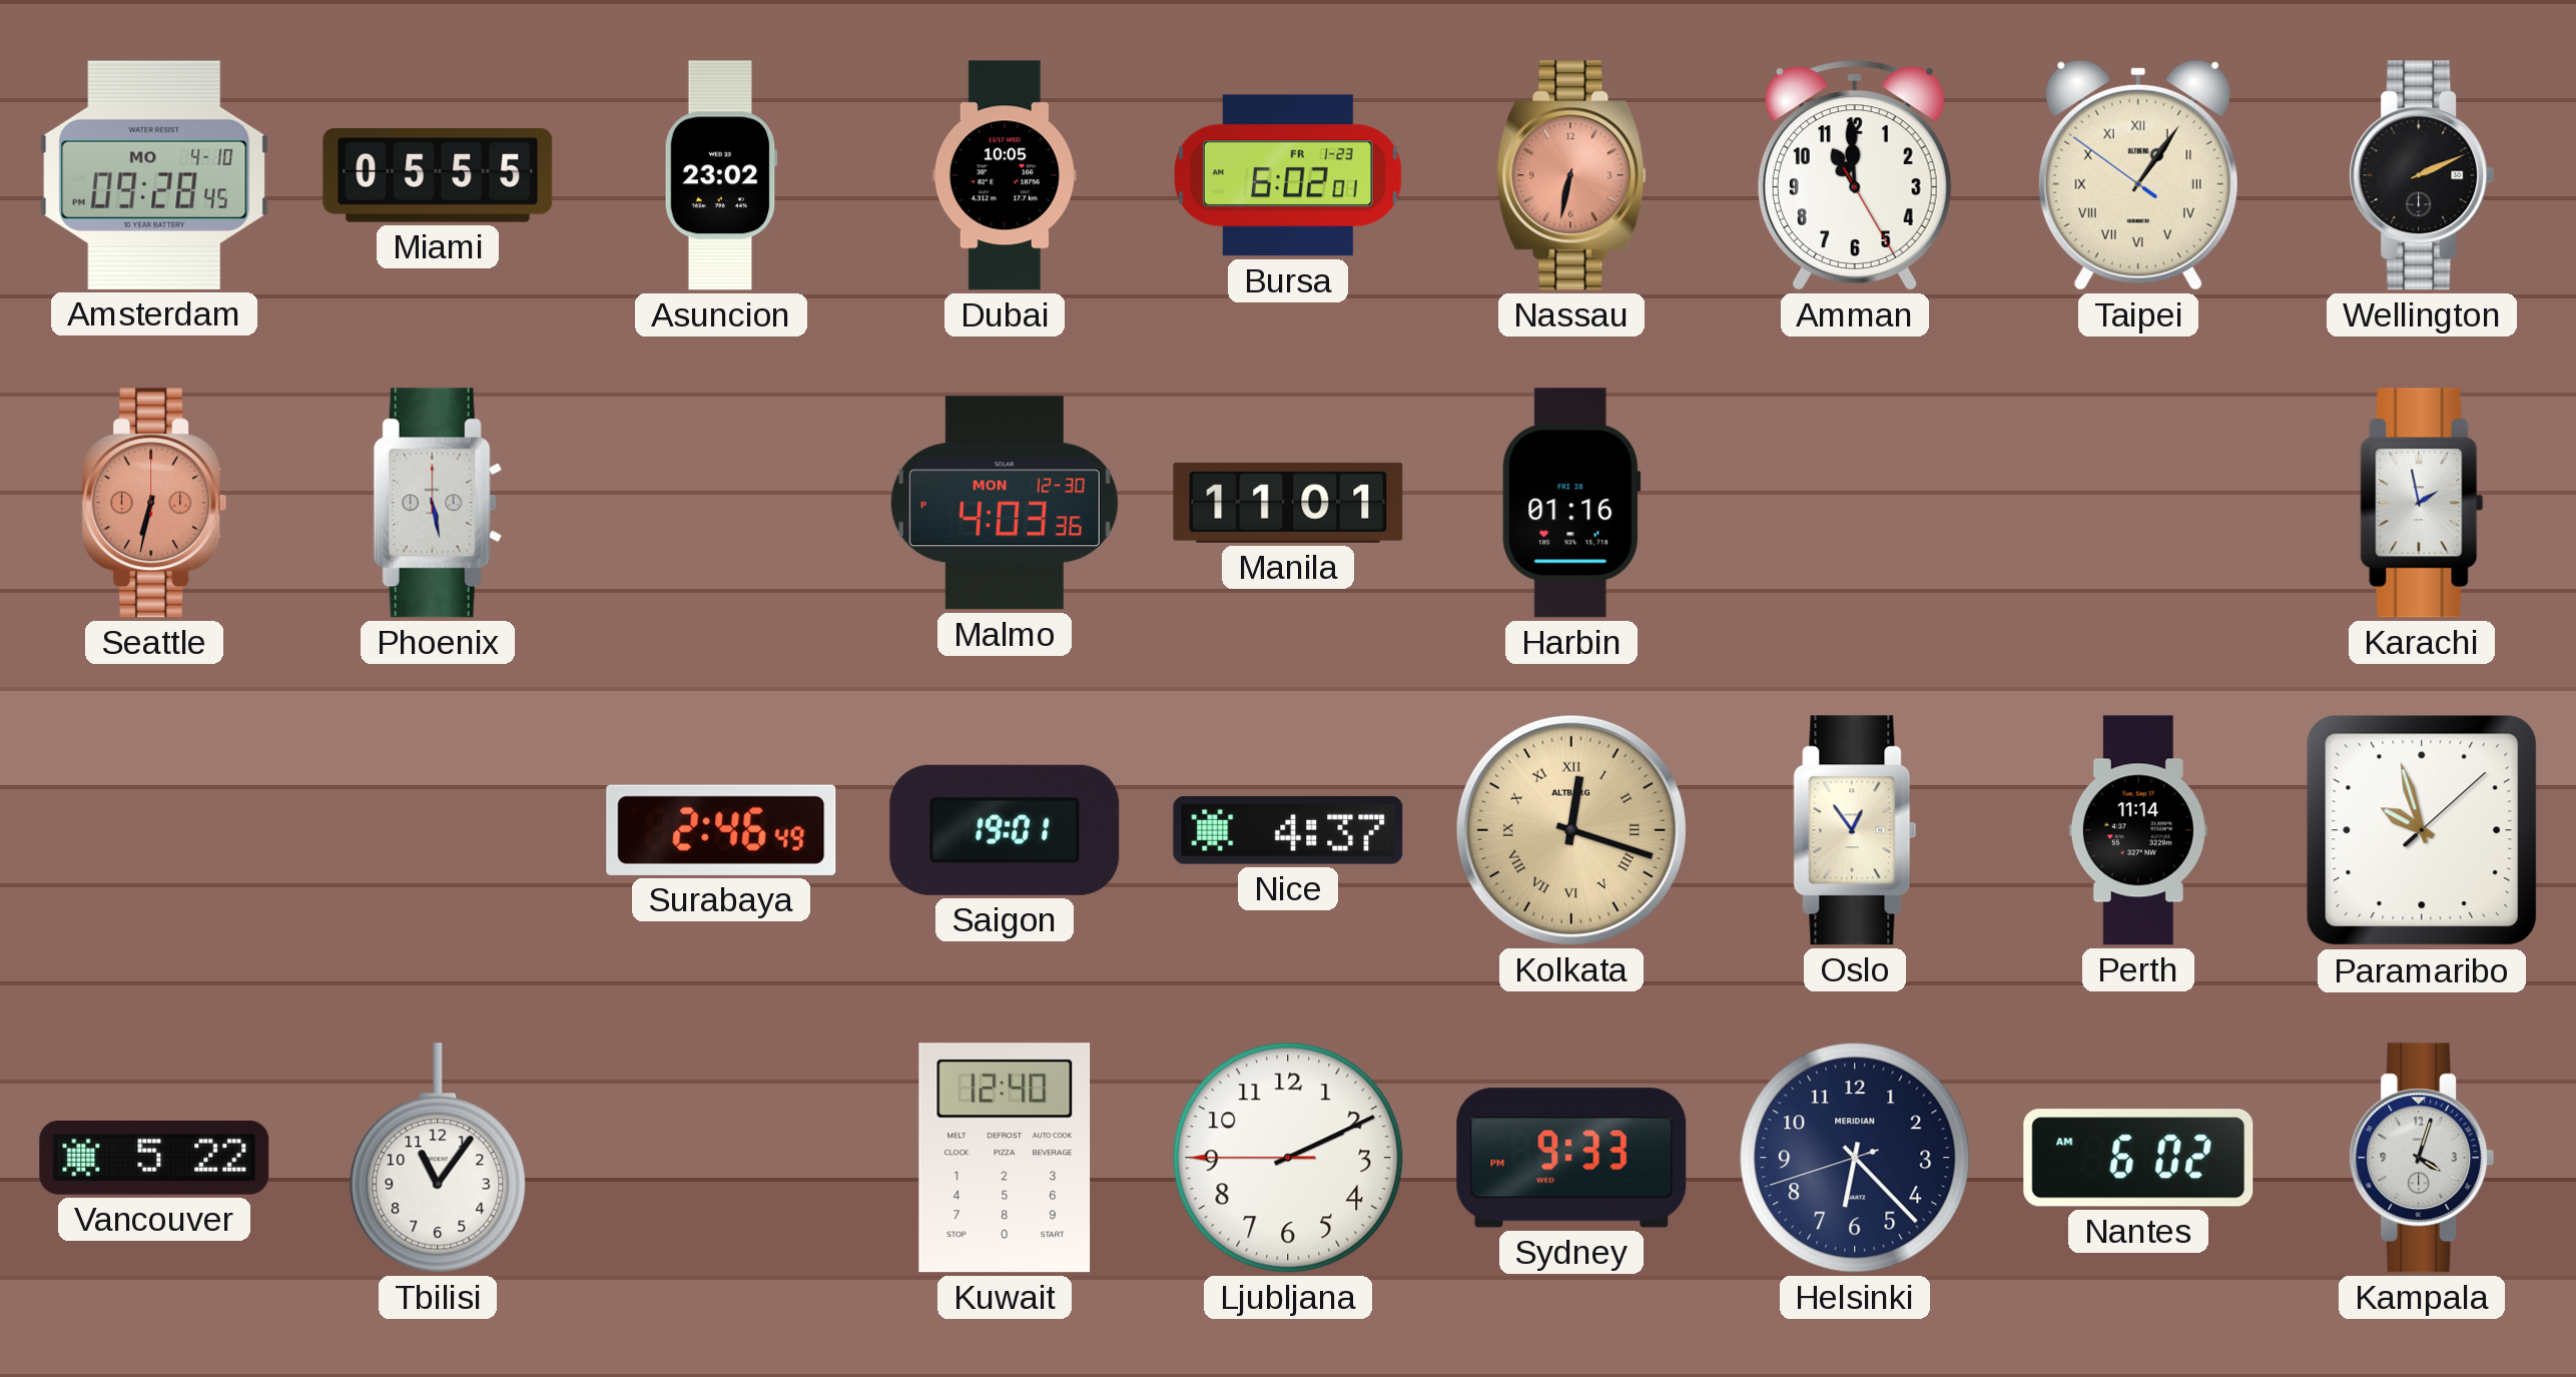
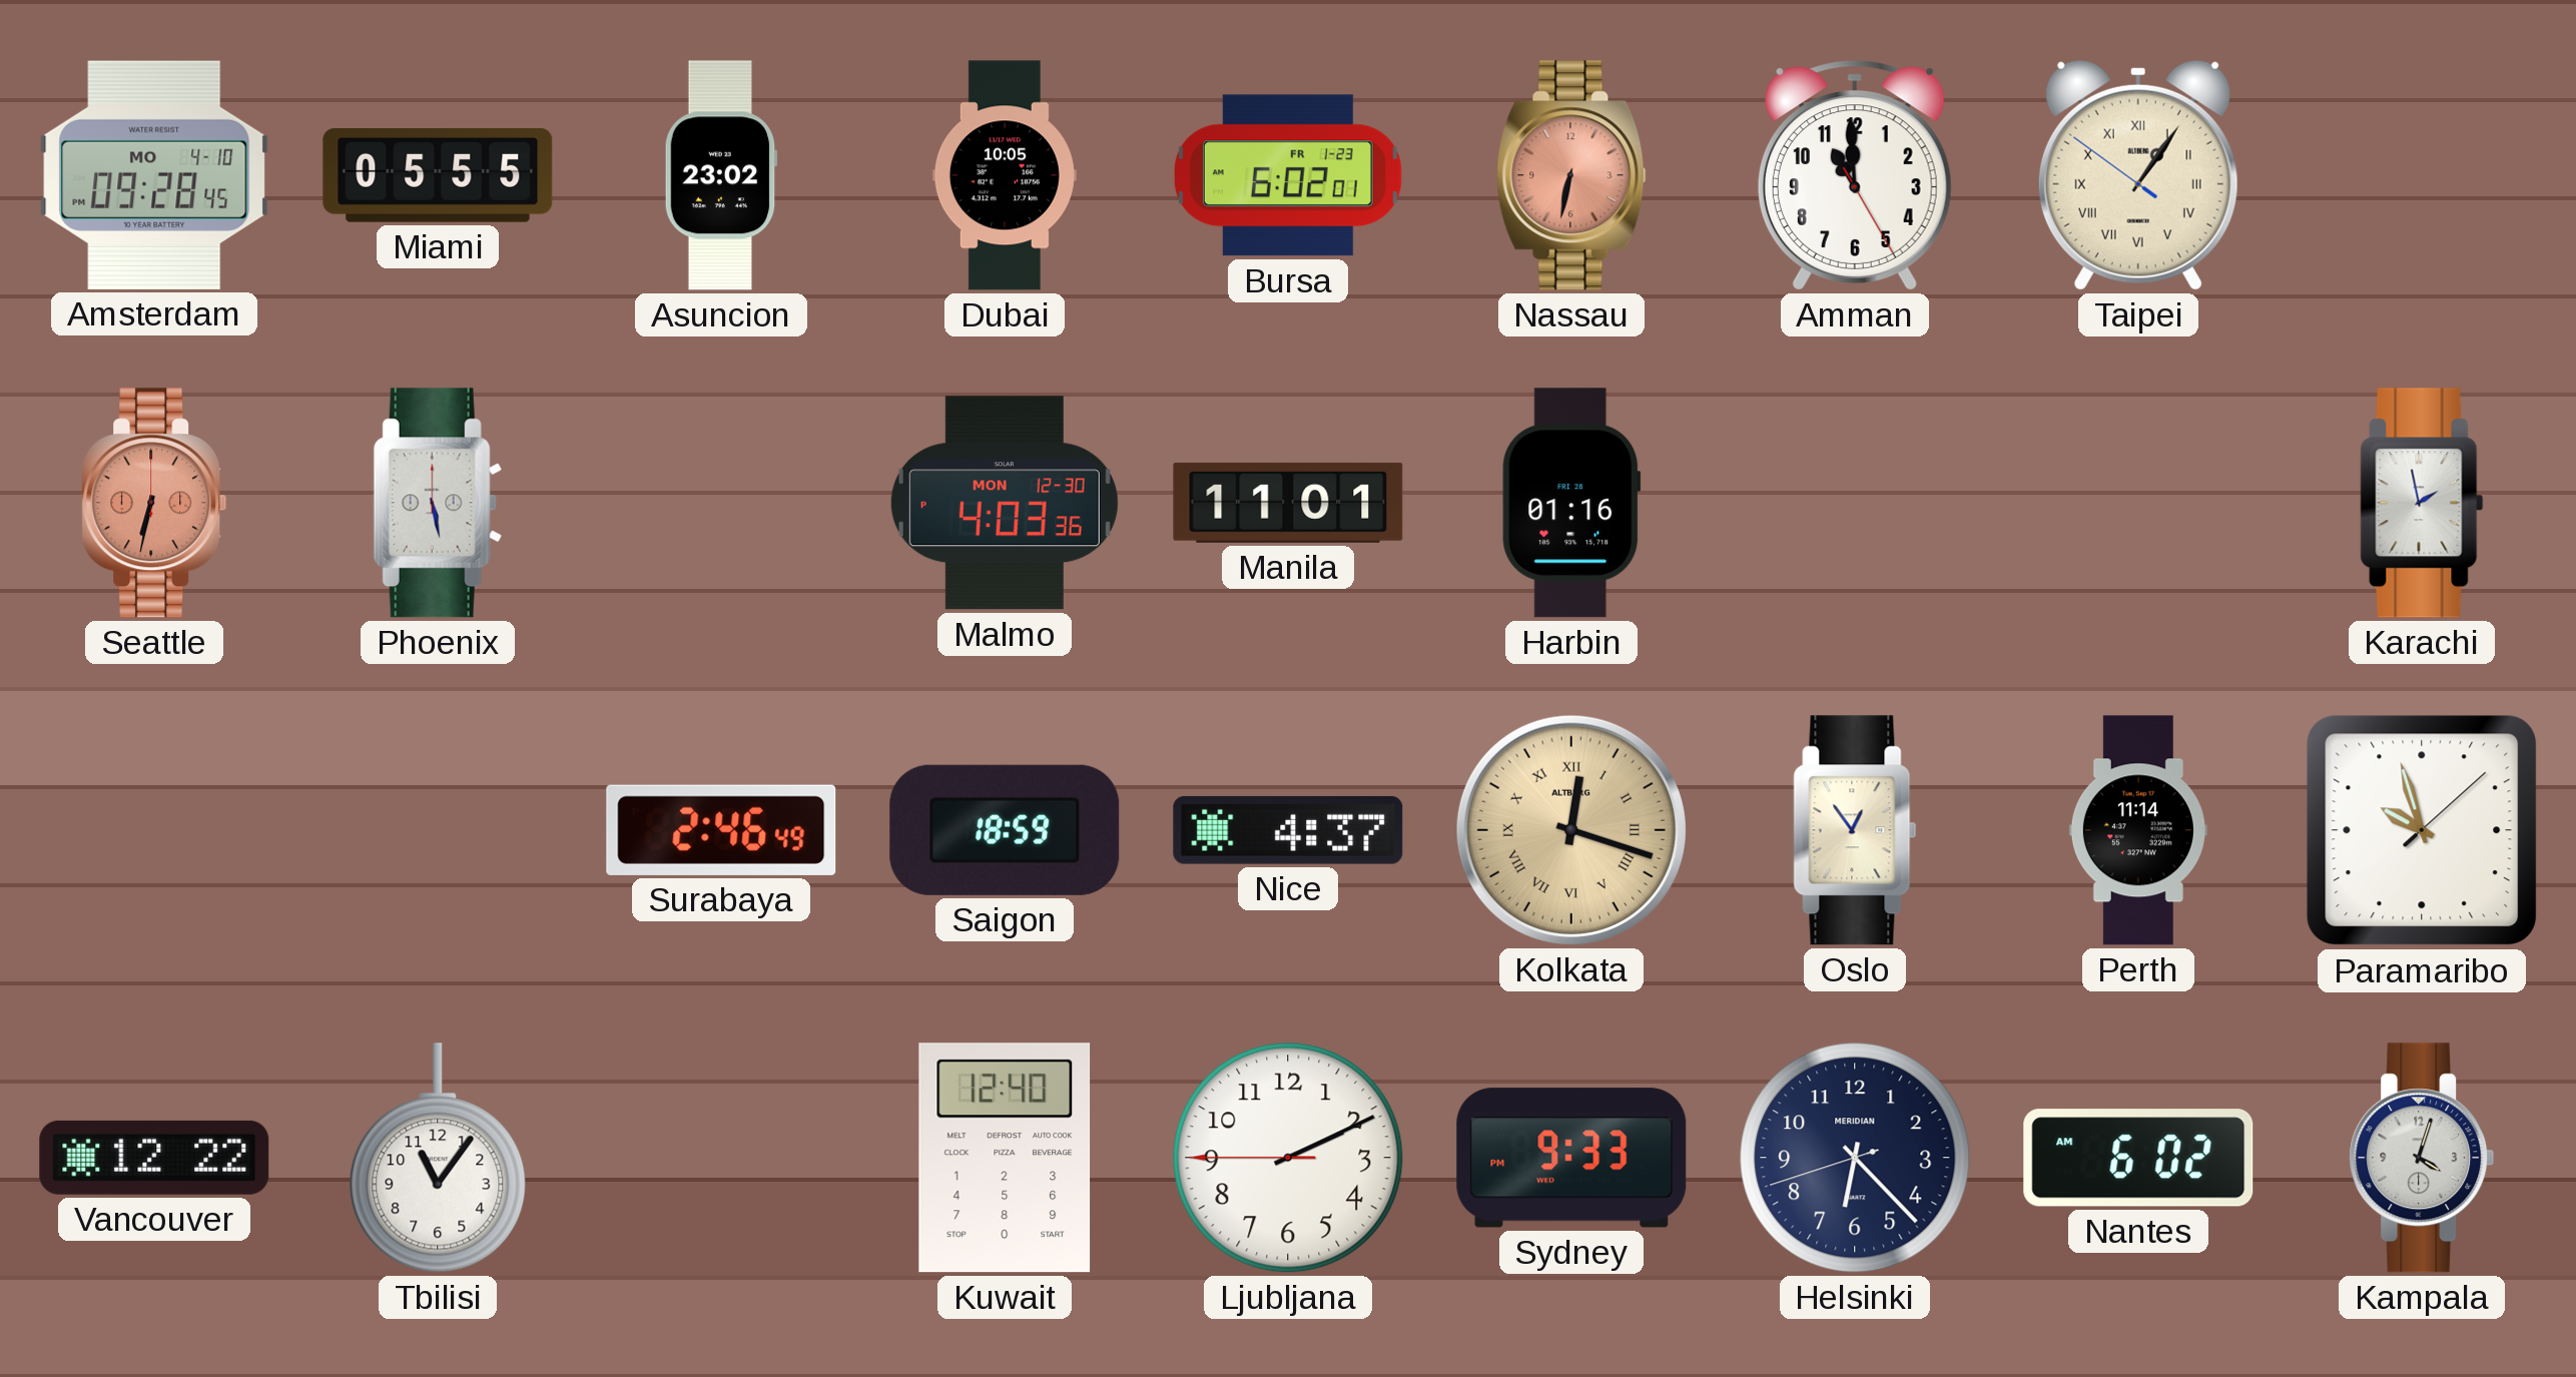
Wellington: 2:11 -> none (2422, 175)
Saigon: 19:01 -> 18:59 (1005, 830)
Vancouver: 5:22 -> 12:22 (154, 1158)
